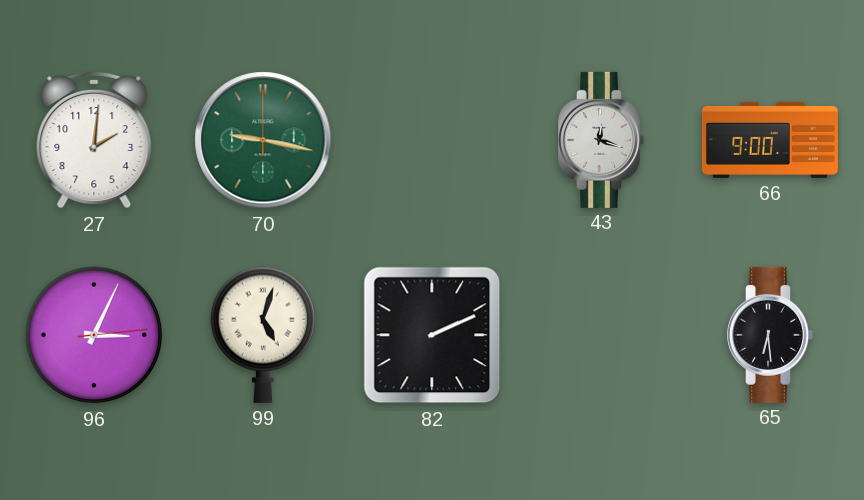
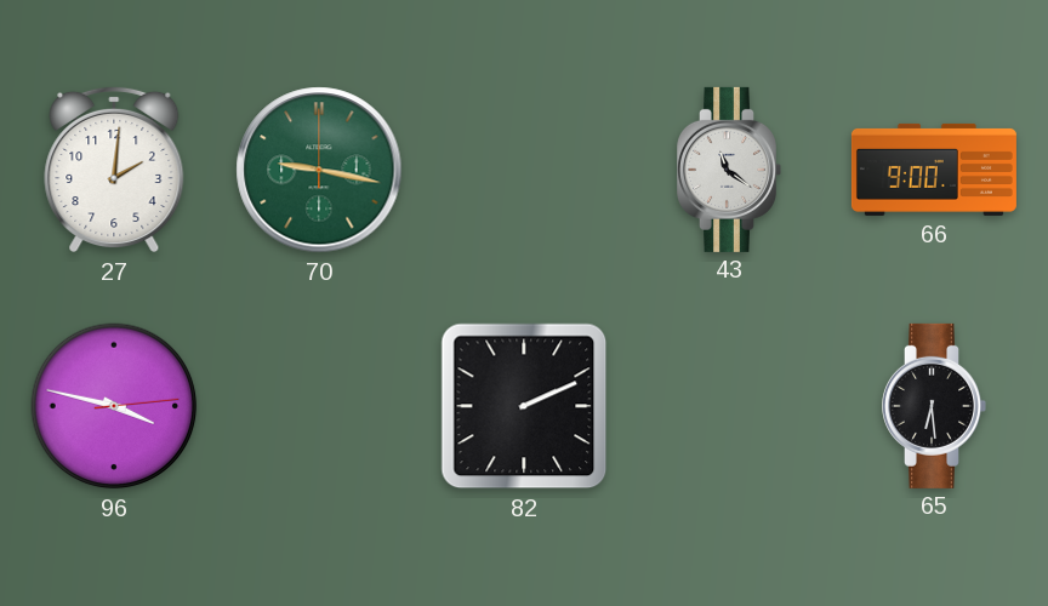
43: 12:18 -> 11:21 (729, 170)
96: 3:04 -> 3:47 (114, 406)
99: 5:03 -> none (263, 335)
